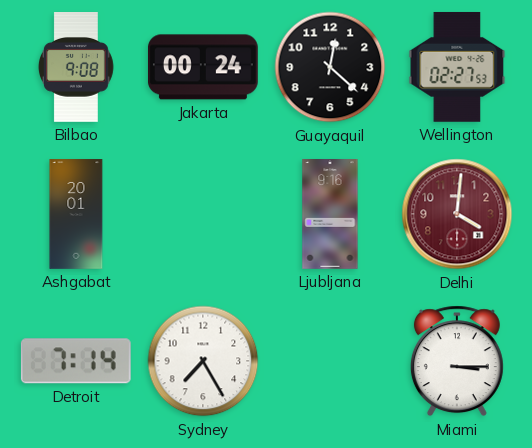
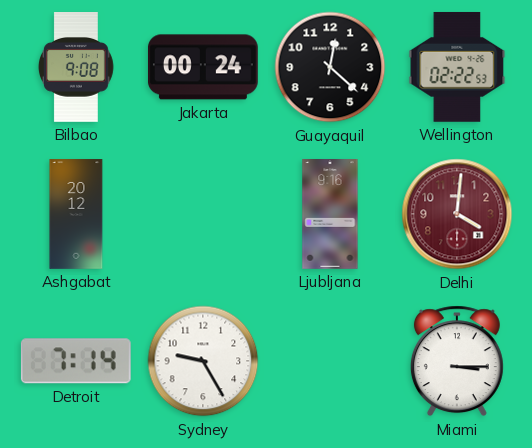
Wellington: 02:27 -> 02:22 (457, 67)
Ashgabat: 20:01 -> 20:12 (76, 214)
Sydney: 7:25 -> 9:25 (203, 361)
